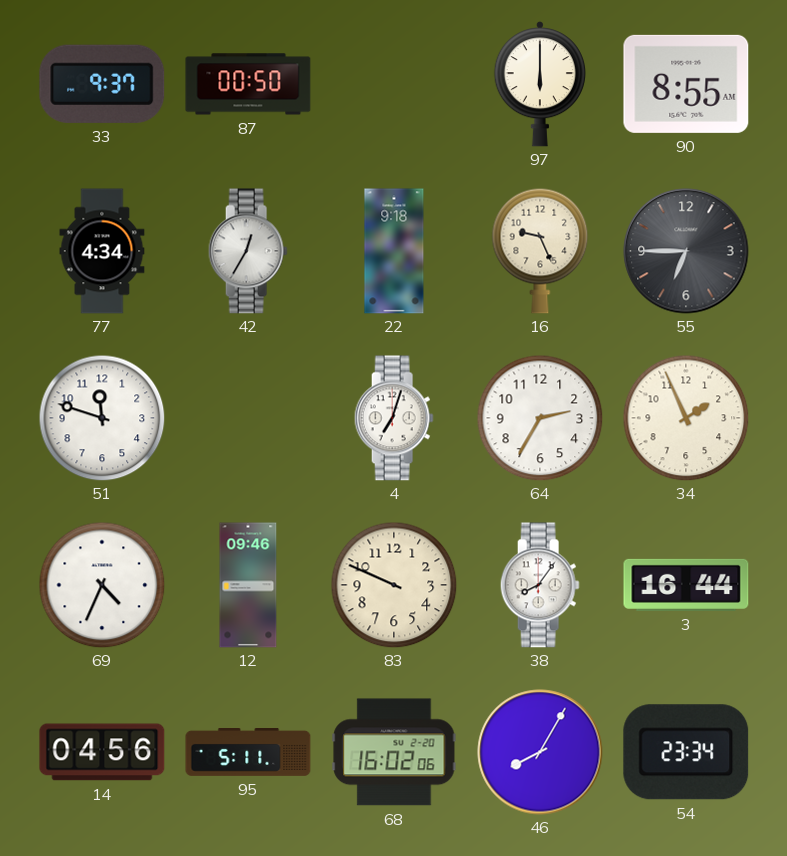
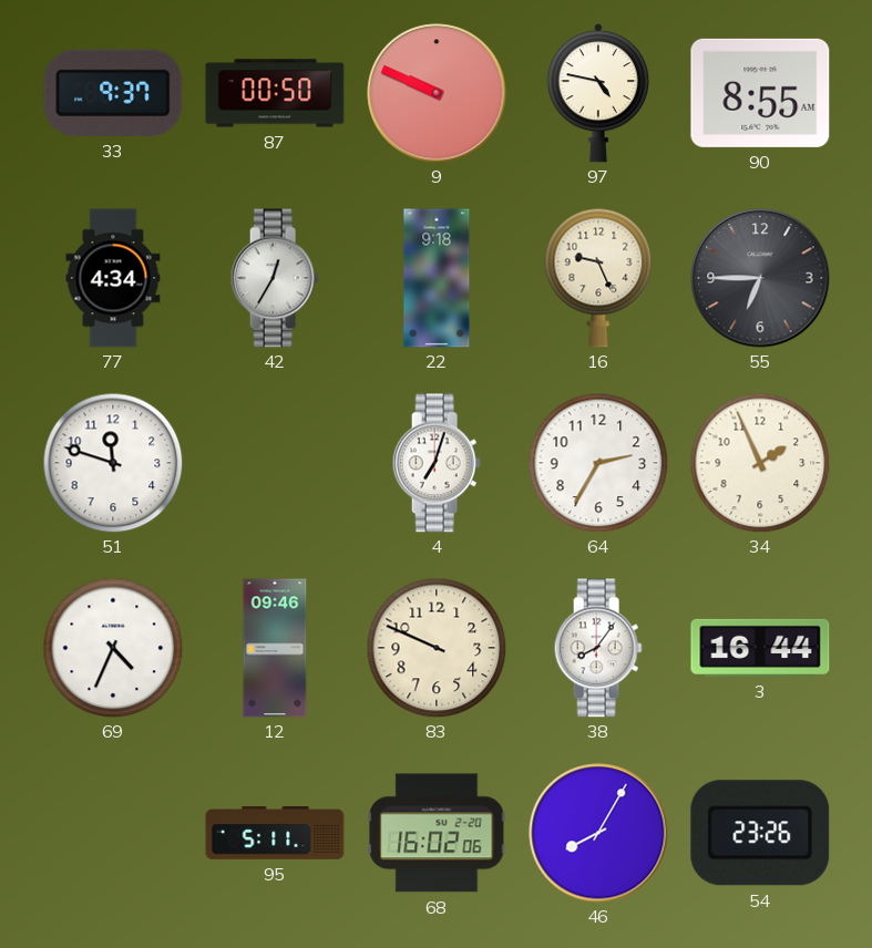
9: none -> 9:49 (437, 93)
97: 6:00 -> 4:47 (597, 93)
14: 04:56 -> none (102, 752)
54: 23:34 -> 23:26 (760, 833)
